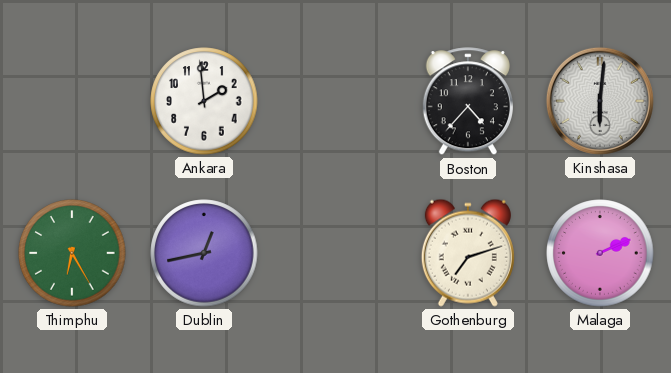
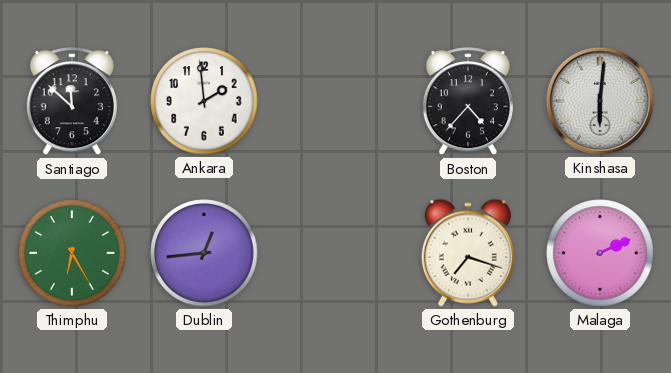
Santiago: none -> 11:52 (72, 102)
Dublin: 12:43 -> 12:44 (204, 253)
Gothenburg: 7:12 -> 7:18 (468, 253)
